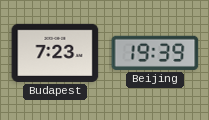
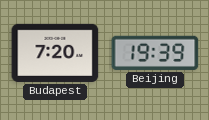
Budapest: 7:23 -> 7:20 (55, 53)
